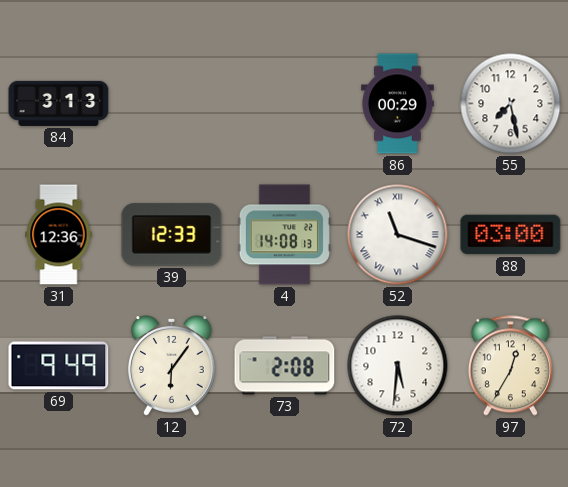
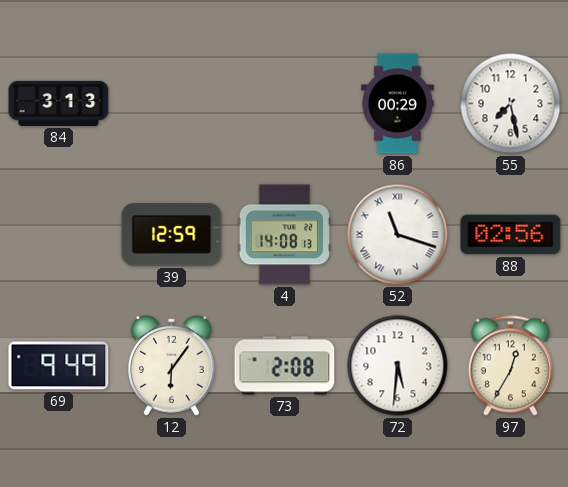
31: 12:36 -> none (59, 235)
39: 12:33 -> 12:59 (172, 235)
88: 03:00 -> 02:56 (511, 235)
